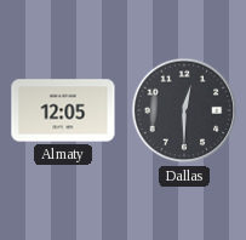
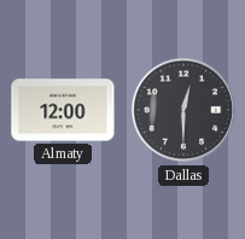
Almaty: 12:05 -> 12:00 (63, 110)
